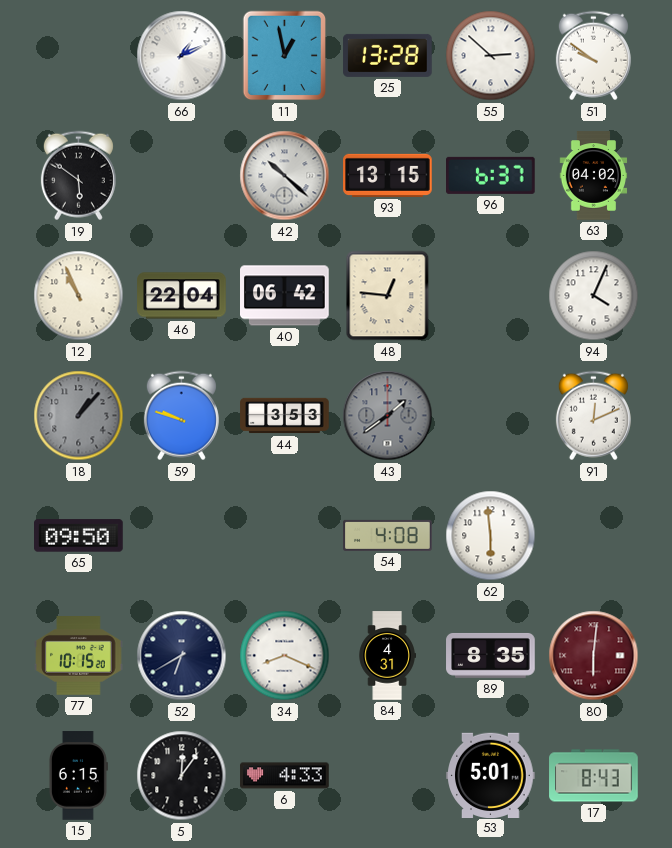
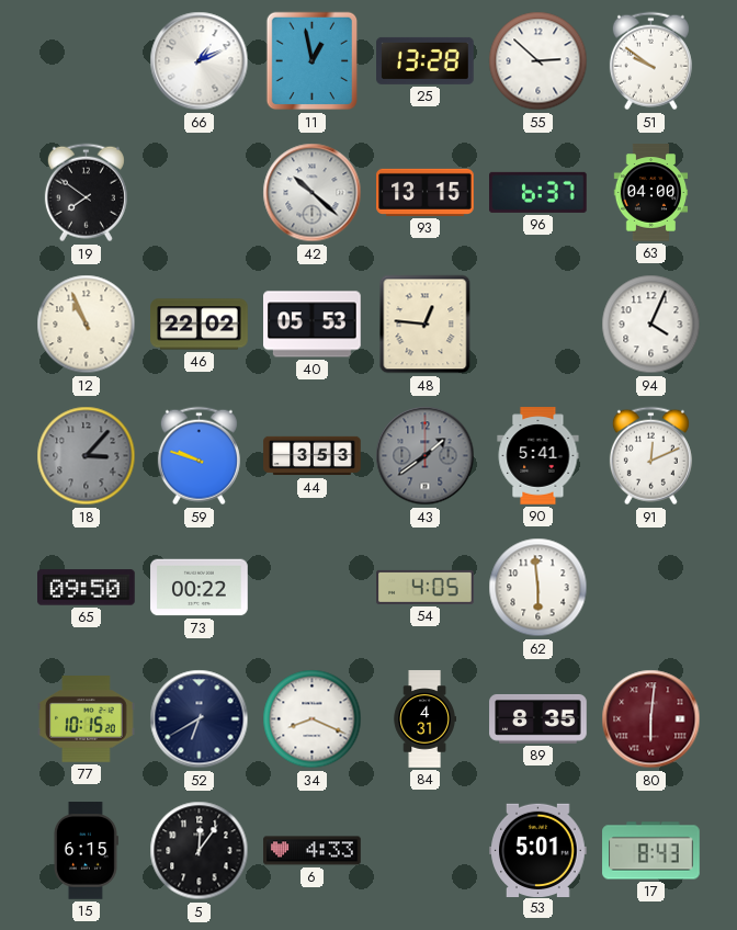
19: 5:51 -> 7:51 (86, 193)
63: 04:02 -> 04:00 (651, 193)
46: 22:04 -> 22:02 (200, 325)
40: 06:42 -> 05:53 (313, 325)
18: 1:07 -> 3:07 (87, 456)
90: none -> 5:41 (538, 456)
73: none -> 00:22 (200, 588)
54: 4:08 -> 4:05 (426, 587)
